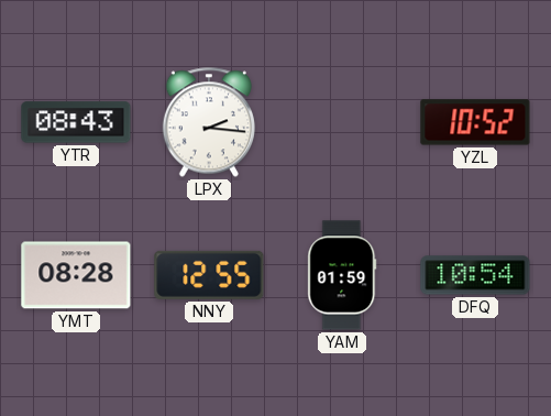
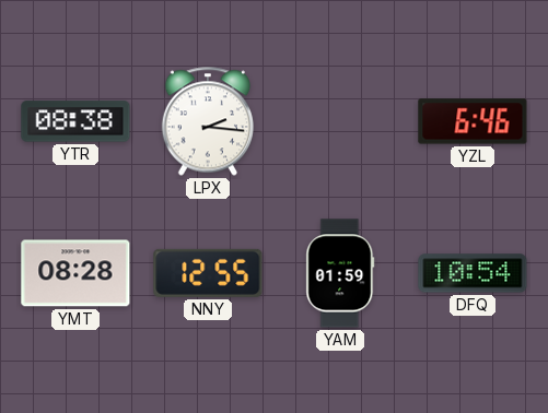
YTR: 08:43 -> 08:38 (75, 121)
YZL: 10:52 -> 6:46 (473, 121)
